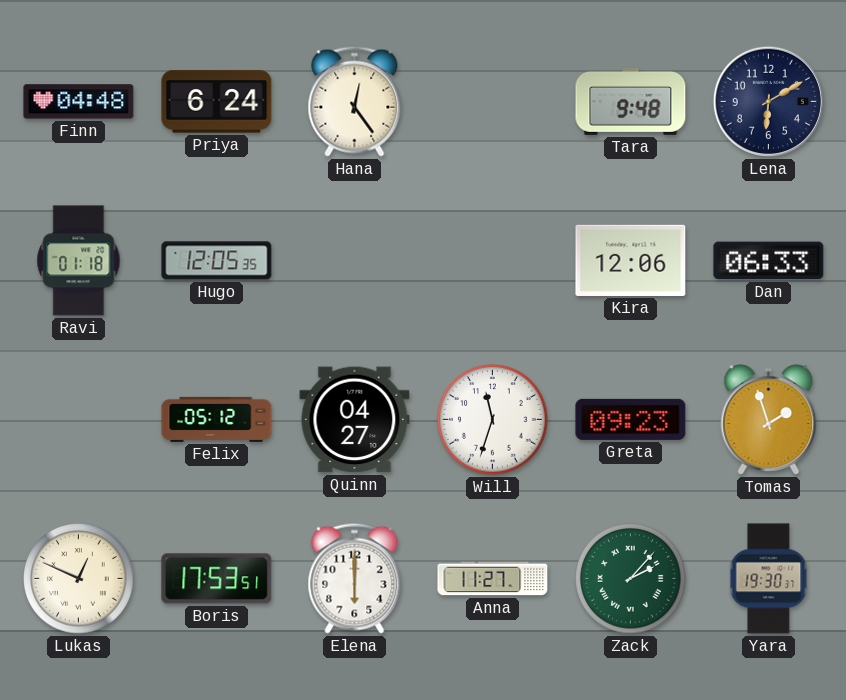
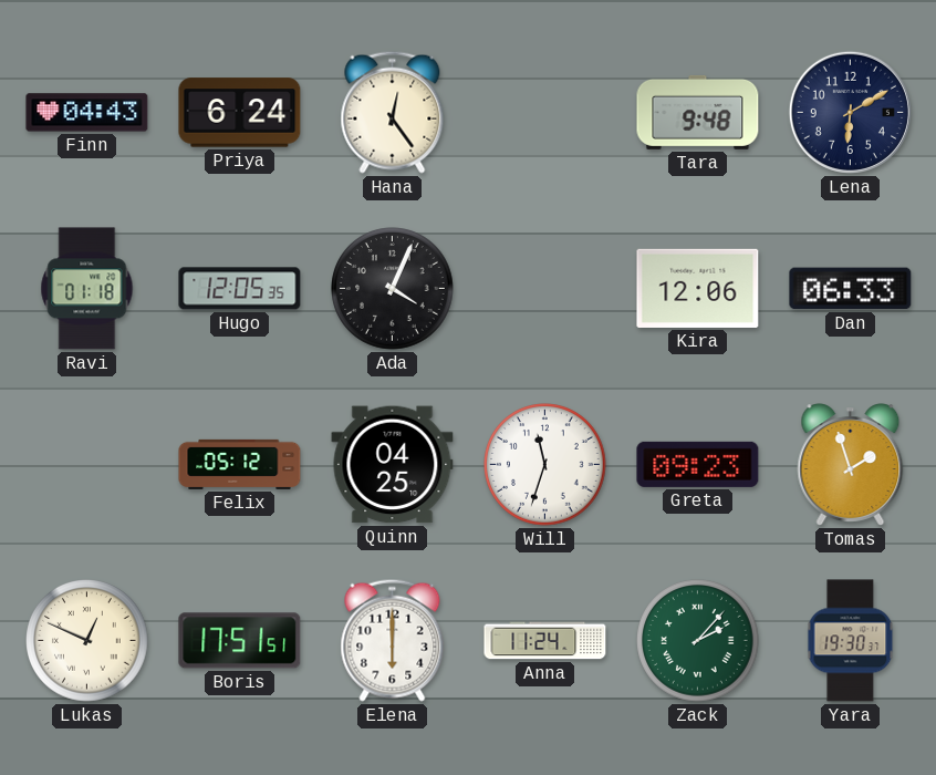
Finn: 04:48 -> 04:43 (87, 113)
Ada: none -> 4:04 (393, 289)
Quinn: 04:27 -> 04:25 (393, 465)
Boris: 17:53 -> 17:51 (240, 641)
Anna: 11:27 -> 11:24 (545, 641)
